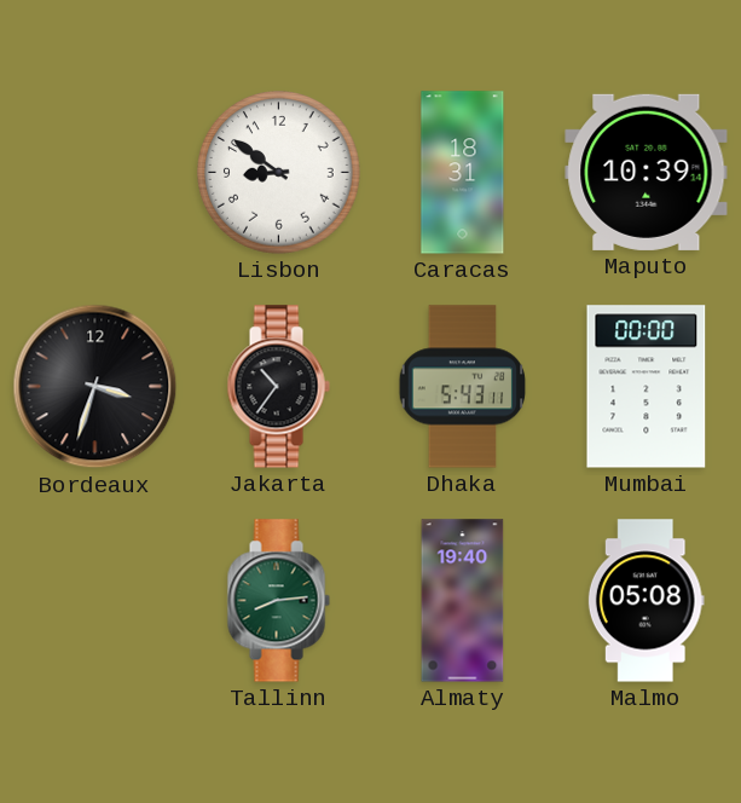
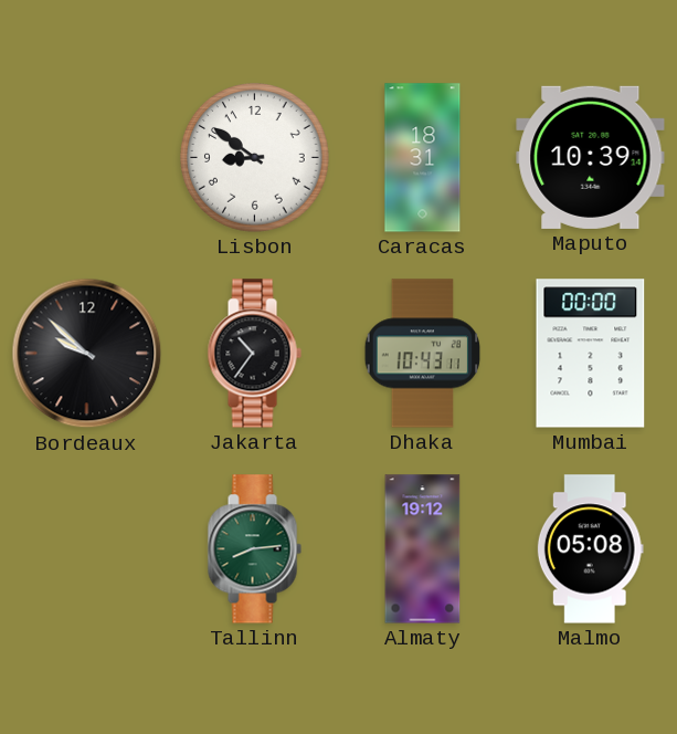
Bordeaux: 3:33 -> 9:52 (87, 354)
Dhaka: 5:43 -> 10:43 (423, 354)
Almaty: 19:40 -> 19:12 (423, 549)
